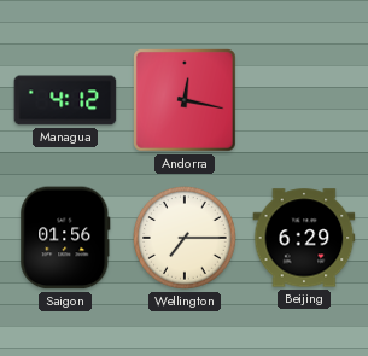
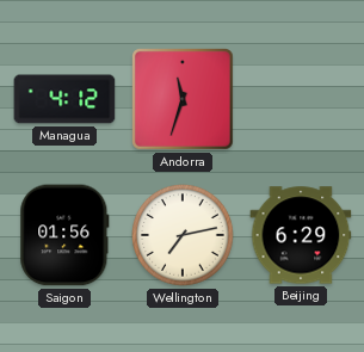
Andorra: 12:17 -> 11:33 (184, 100)
Wellington: 7:15 -> 7:13 (184, 236)
